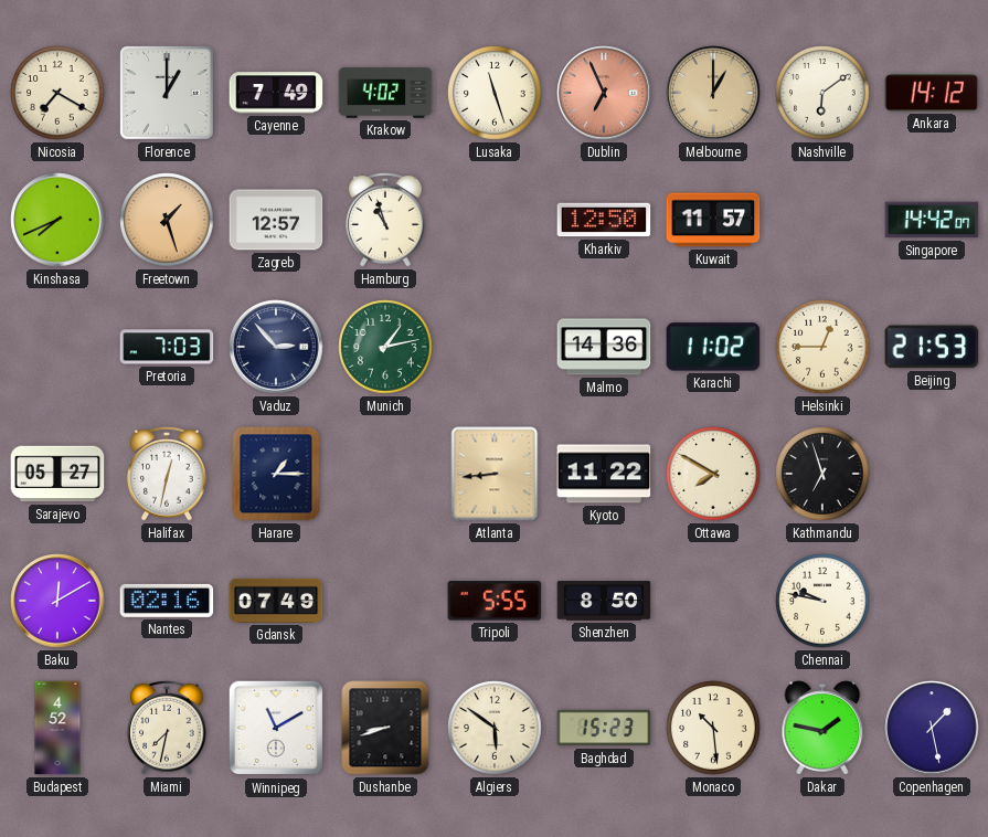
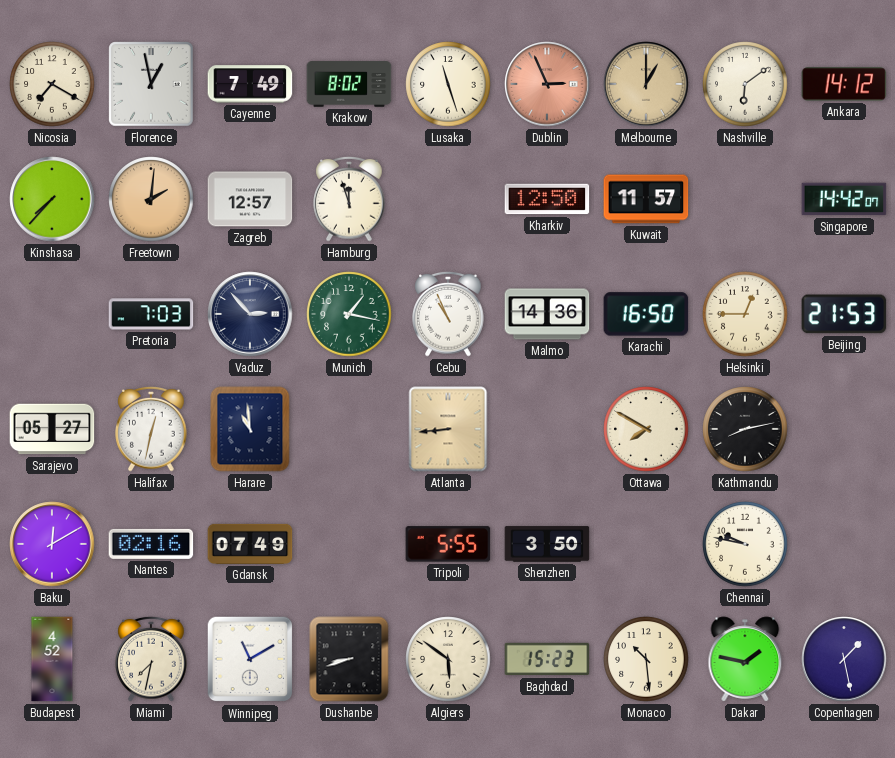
Florence: 1:00 -> 12:58 (151, 84)
Krakow: 4:02 -> 8:02 (349, 84)
Dublin: 6:56 -> 2:56 (547, 84)
Kinshasa: 7:41 -> 7:37 (52, 199)
Freetown: 1:27 -> 2:01 (151, 199)
Hamburg: 10:57 -> 11:57 (349, 199)
Munich: 1:13 -> 1:17 (349, 314)
Cebu: none -> 10:56 (448, 314)
Karachi: 11:02 -> 16:50 (646, 314)
Harare: 1:15 -> 10:59 (250, 429)
Kyoto: 11:22 -> none (604, 474)
Kathmandu: 6:57 -> 8:13 (745, 429)
Shenzhen: 8:50 -> 3:50 (547, 544)
